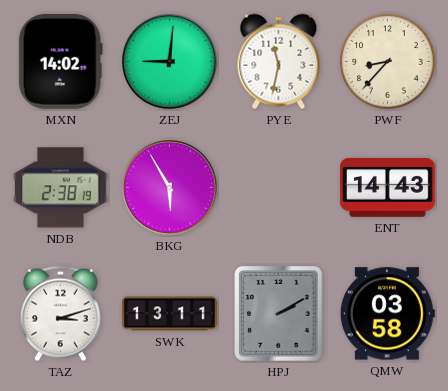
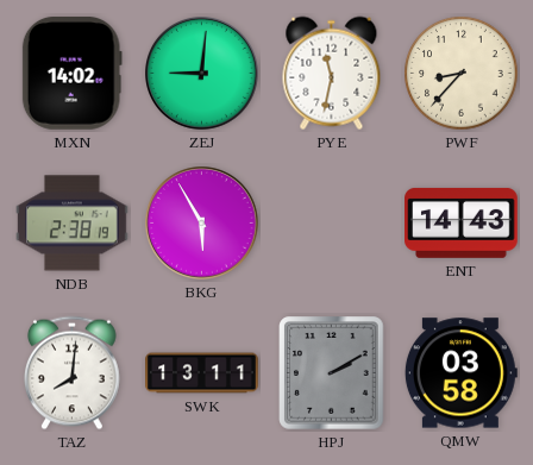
TAZ: 3:12 -> 8:01 (73, 373)
